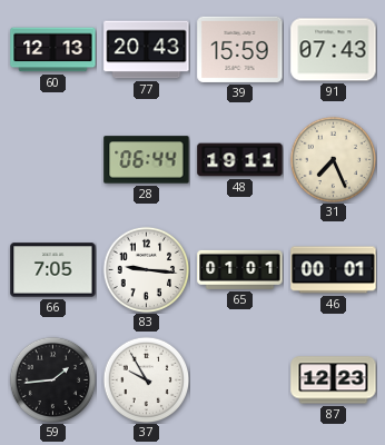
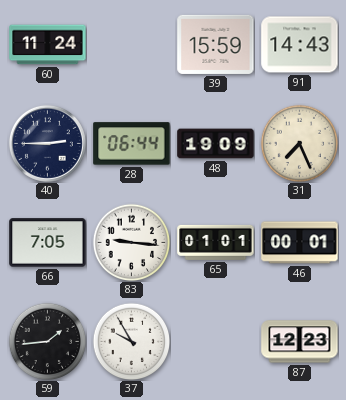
60: 12:13 -> 11:24 (48, 45)
77: 20:43 -> none (147, 50)
91: 07:43 -> 14:43 (300, 45)
40: none -> 2:45 (47, 143)
48: 19:11 -> 19:09 (216, 144)
